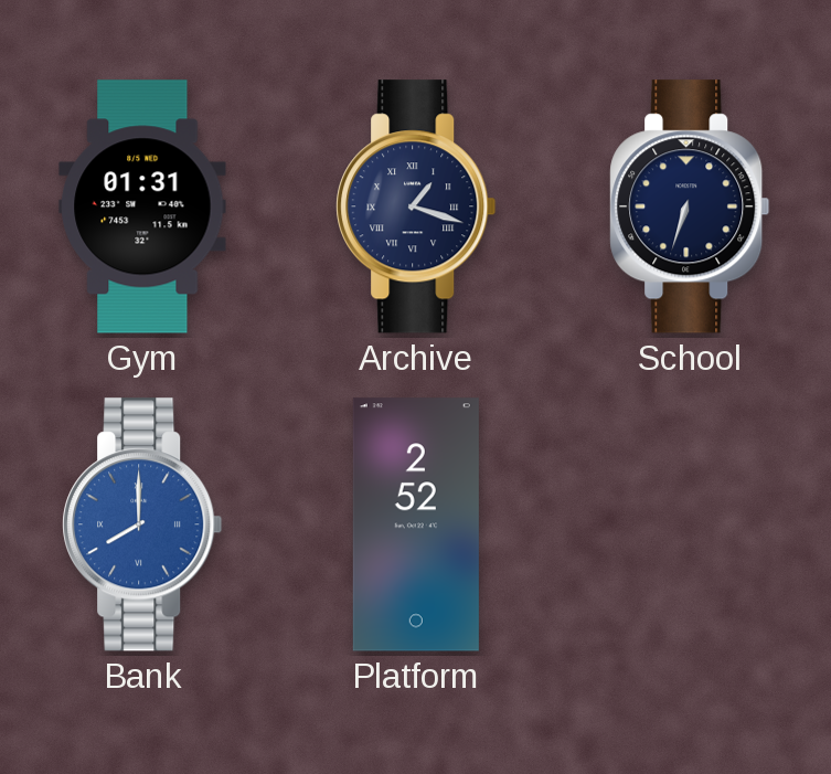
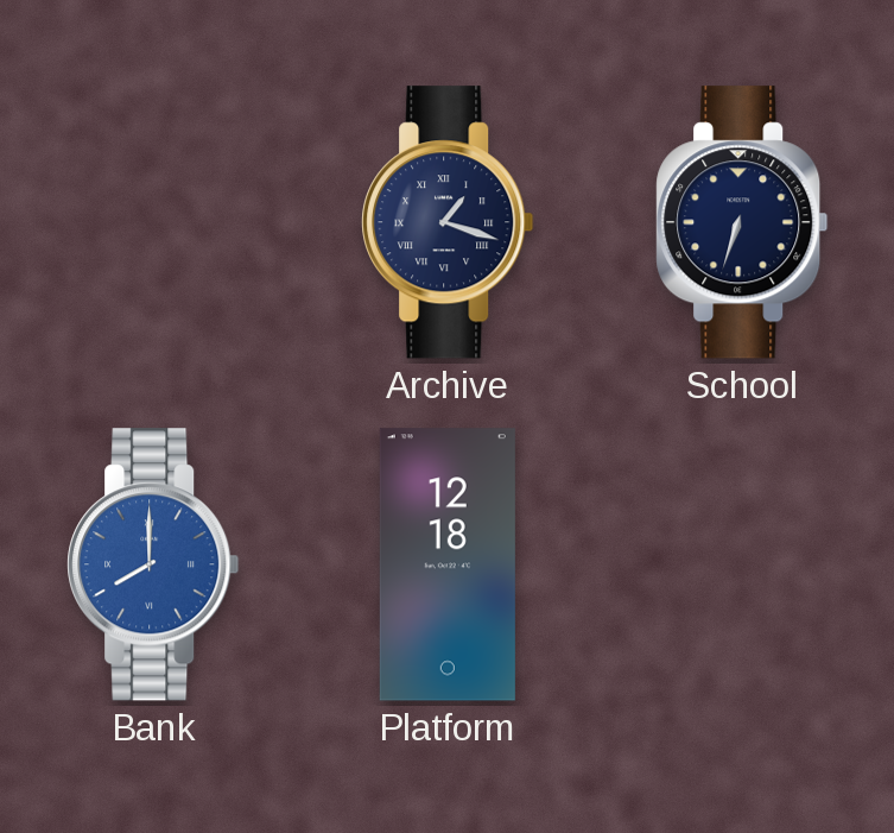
Gym: 01:31 -> none (142, 206)
Platform: 2:52 -> 12:18 (448, 564)
